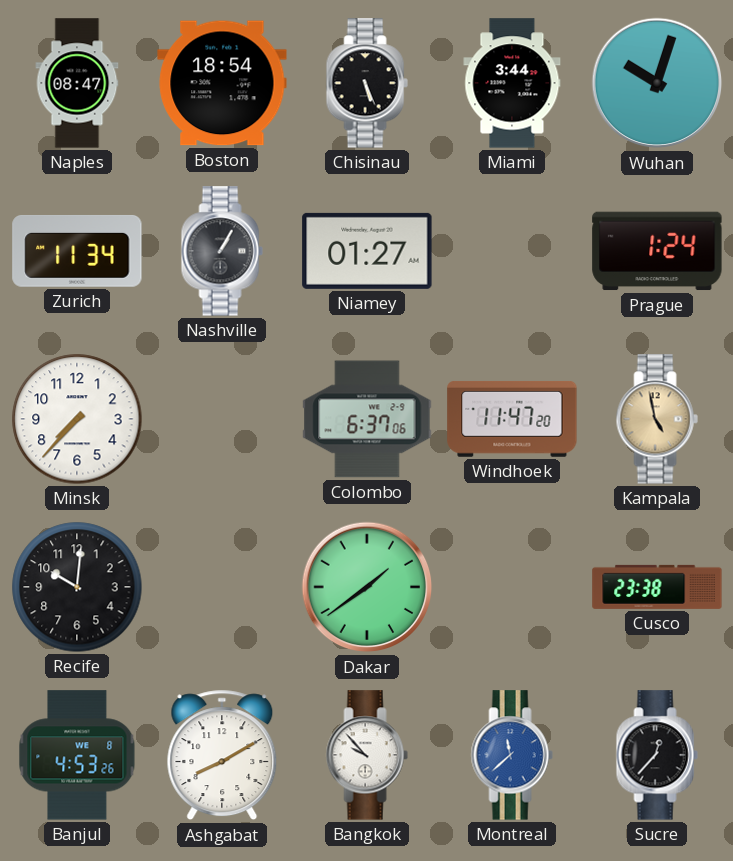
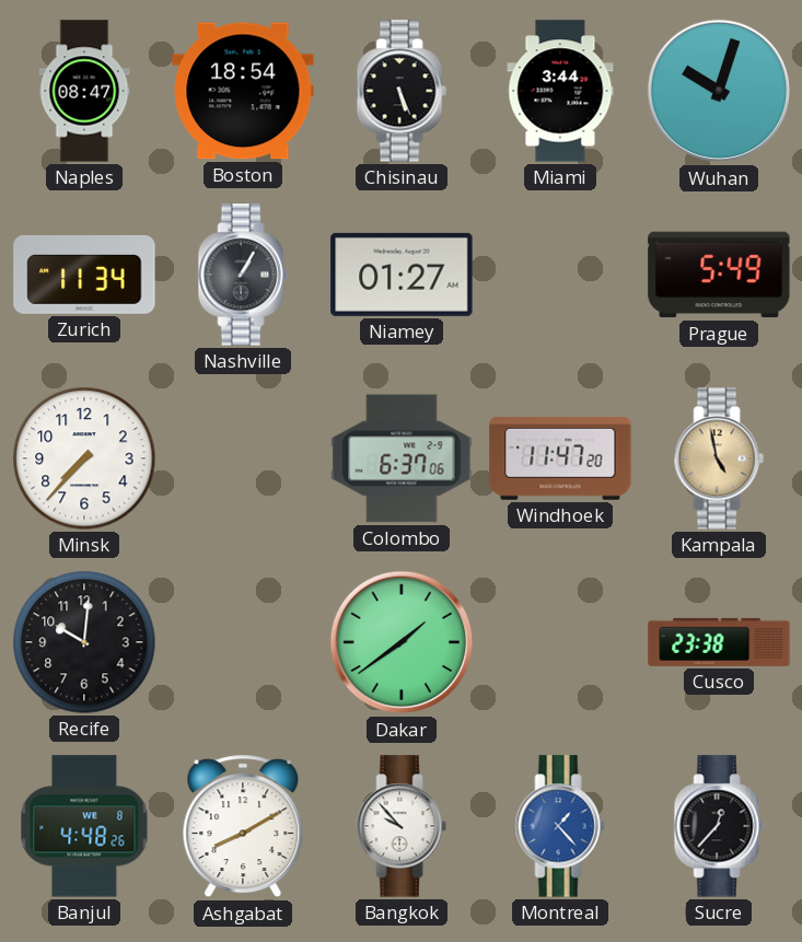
Prague: 1:24 -> 5:49 (719, 275)
Banjul: 4:53 -> 4:48 (84, 826)
Montreal: 11:38 -> 1:23 (560, 826)
